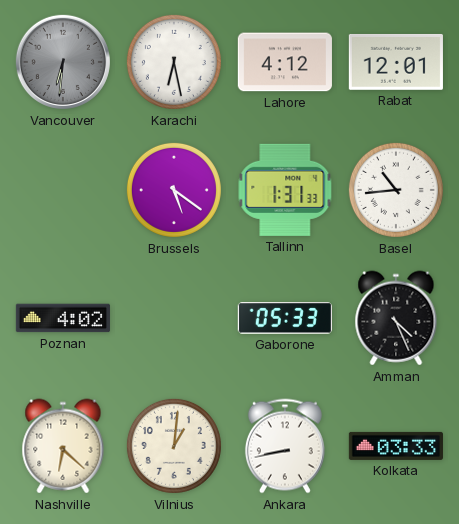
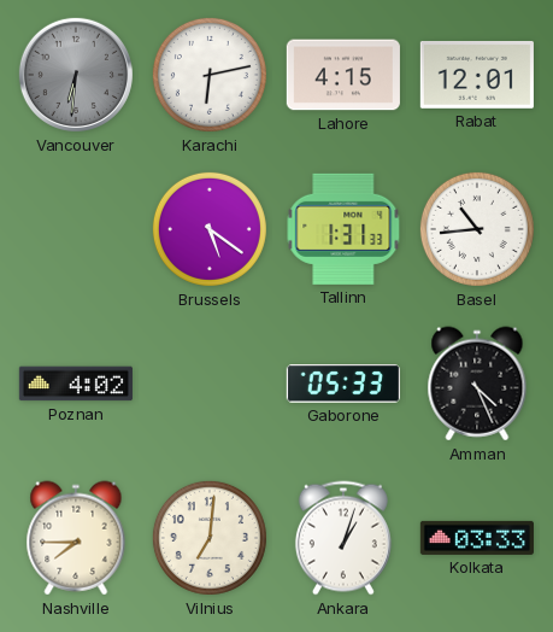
Karachi: 6:28 -> 6:13 (210, 75)
Lahore: 4:12 -> 4:15 (343, 75)
Nashville: 6:22 -> 7:45 (76, 538)
Vilnius: 1:01 -> 7:01 (210, 538)
Ankara: 8:43 -> 1:03 (343, 538)
